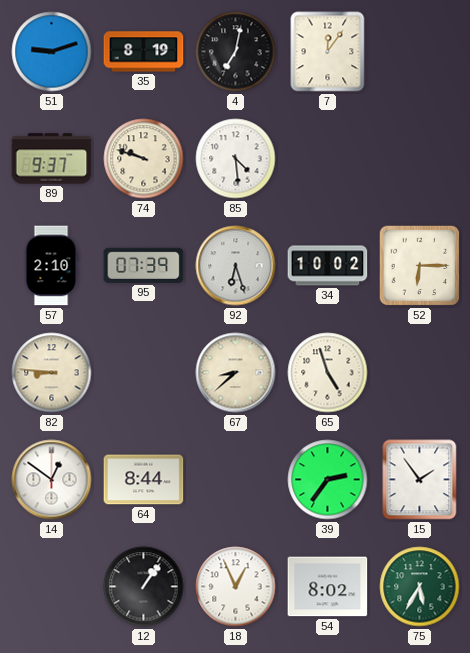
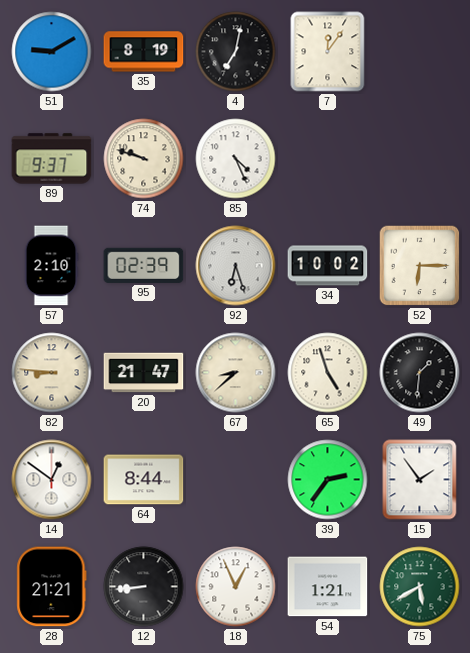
51: 9:12 -> 9:10 (52, 52)
85: 4:29 -> 4:26 (236, 159)
95: 07:39 -> 02:39 (144, 265)
20: none -> 21:47 (144, 373)
49: none -> 1:31 (420, 373)
28: none -> 21:21 (52, 587)
12: 1:06 -> 8:44 (144, 587)
54: 8:02 -> 1:21 (328, 587)
75: 5:35 -> 5:40 (420, 587)
